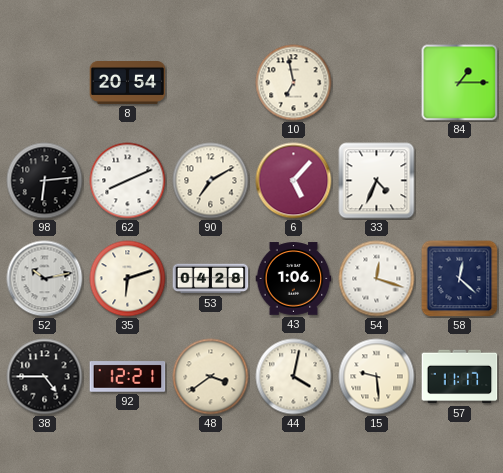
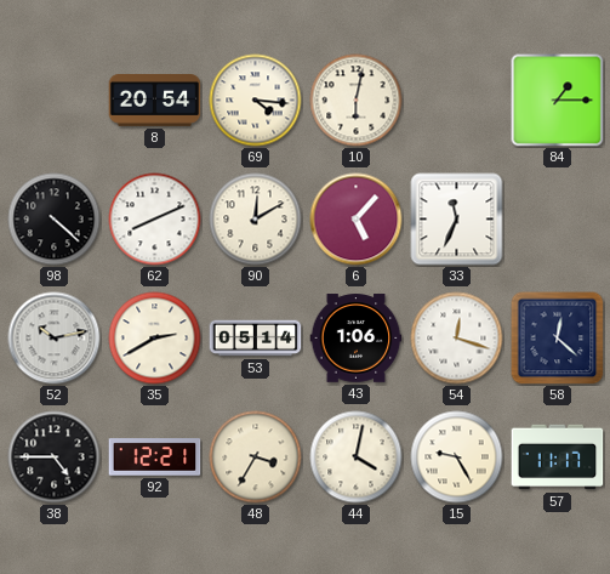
69: none -> 4:16 (256, 101)
10: 6:58 -> 6:02 (357, 101)
98: 6:14 -> 4:22 (55, 220)
90: 7:10 -> 12:10 (256, 220)
33: 4:34 -> 11:34 (457, 220)
35: 6:12 -> 2:40 (155, 339)
53: 04:28 -> 05:14 (256, 339)
48: 3:39 -> 3:35 (256, 458)
15: 9:29 -> 9:25 (457, 458)
